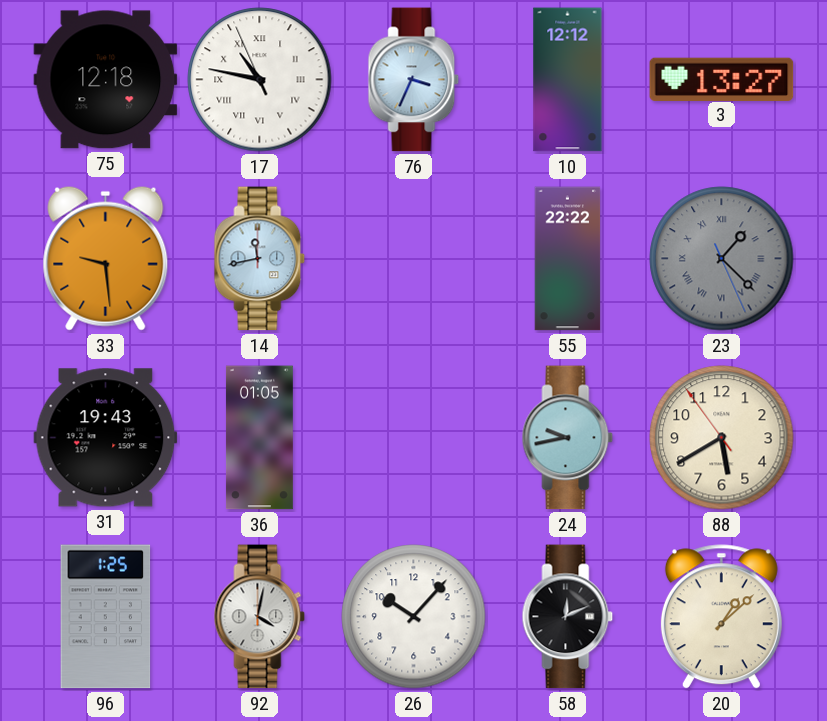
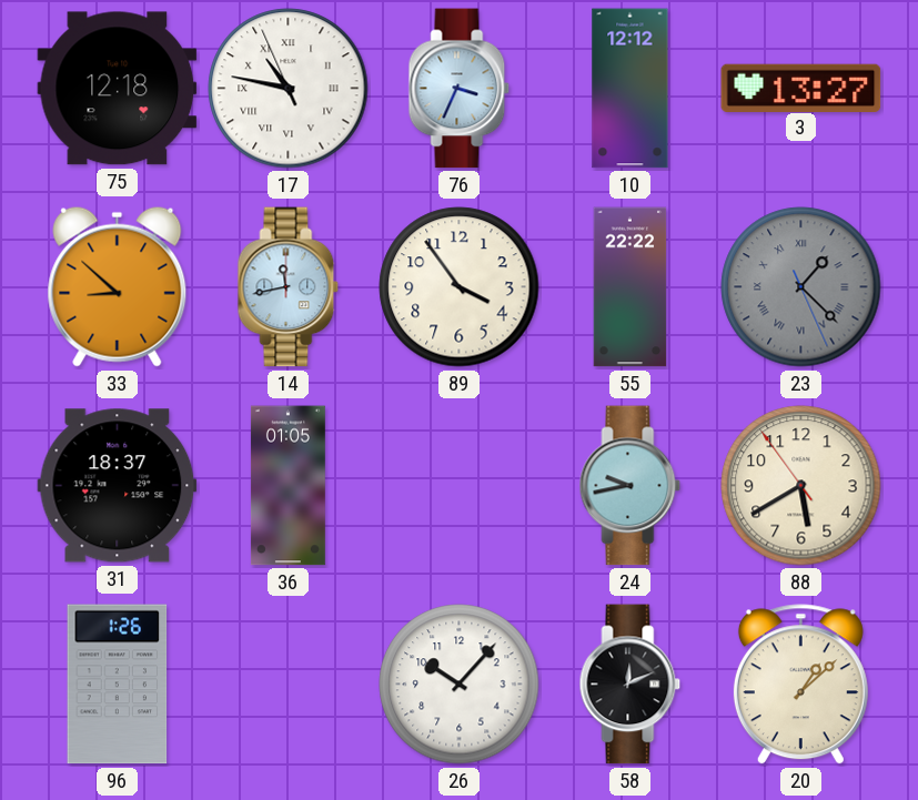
33: 9:29 -> 8:52 (118, 286)
89: none -> 3:54 (460, 287)
31: 19:43 -> 18:37 (118, 486)
96: 1:25 -> 1:26 (118, 685)
92: 4:02 -> none (260, 617)
